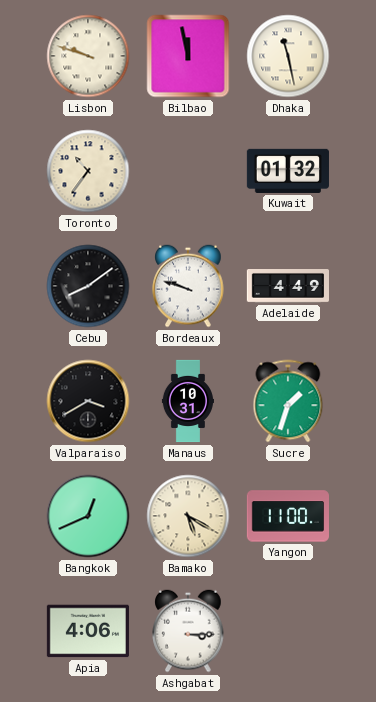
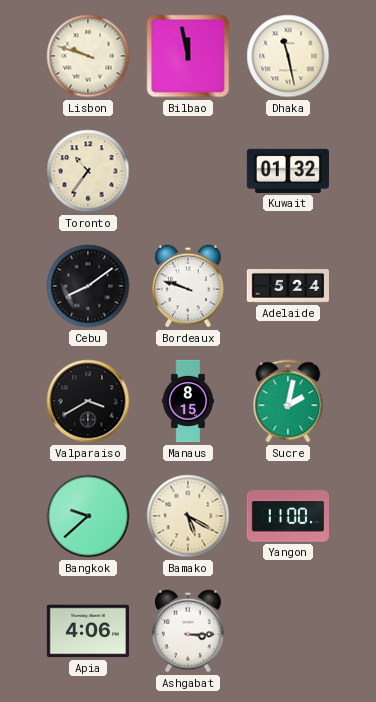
Adelaide: 4:49 -> 5:24 (287, 287)
Manaus: 10:31 -> 8:15 (187, 401)
Sucre: 1:33 -> 2:02 (288, 401)
Bangkok: 12:41 -> 9:38 (88, 516)
